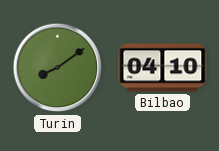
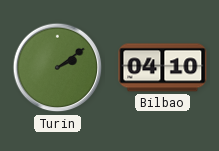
Turin: 8:09 -> 2:09 (58, 68)
